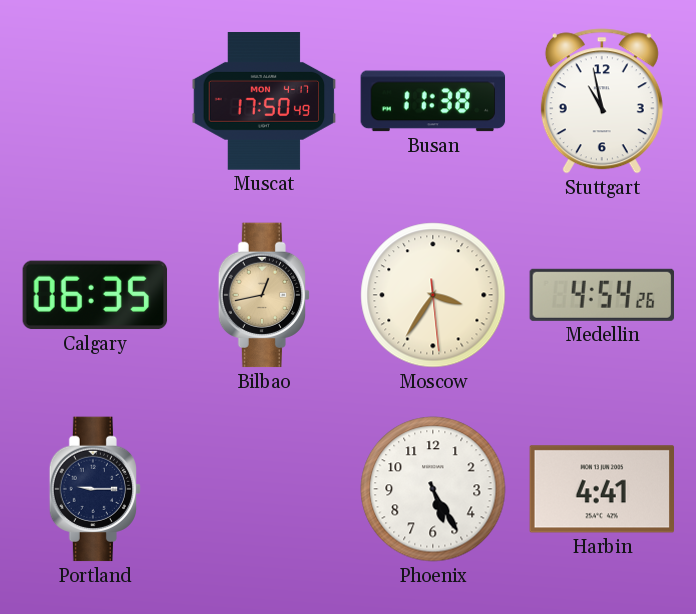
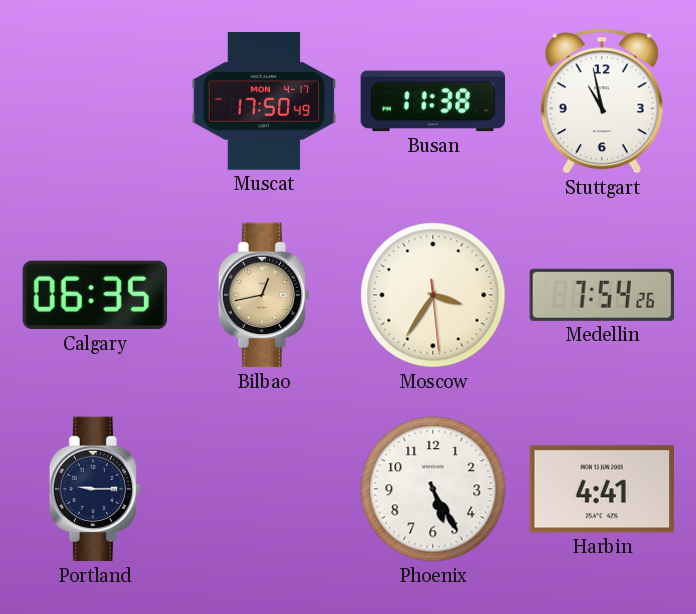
Medellin: 4:54 -> 7:54 (601, 295)
